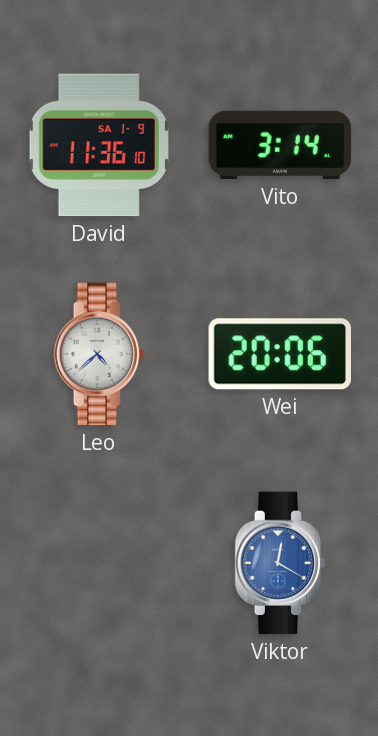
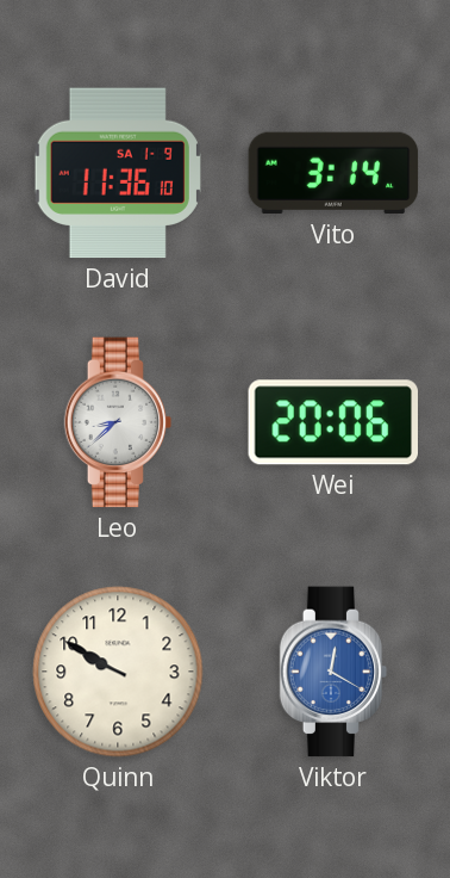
Leo: 4:38 -> 8:38 (118, 422)
Quinn: none -> 9:50 (118, 672)
